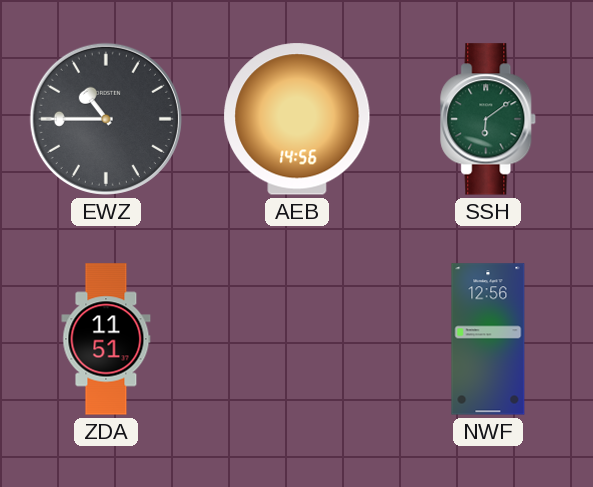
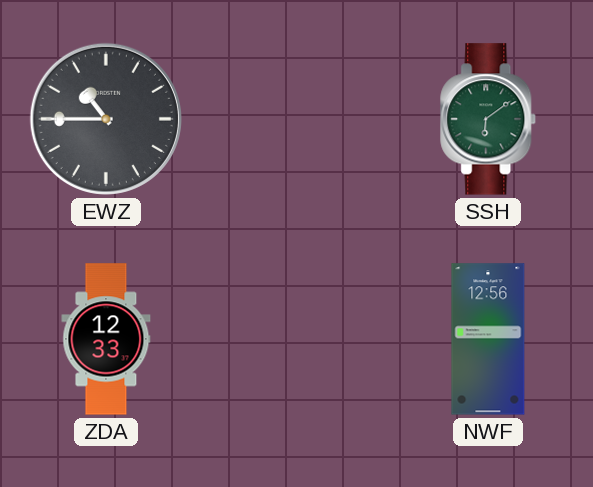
AEB: 14:56 -> none (297, 119)
ZDA: 11:51 -> 12:33 (106, 339)
